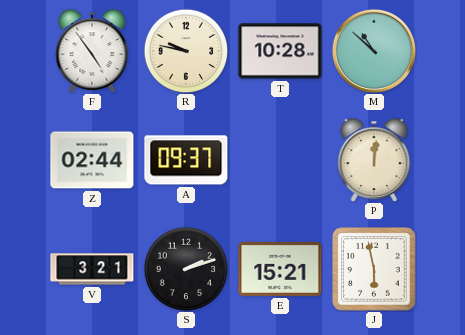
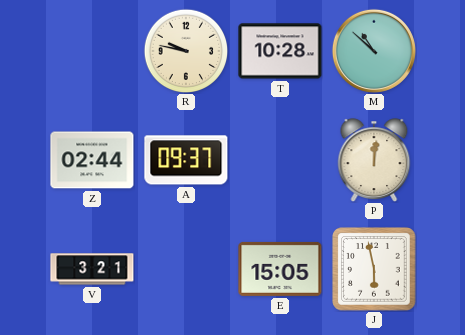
F: 4:54 -> none (92, 51)
S: 2:12 -> none (186, 269)
E: 15:21 -> 15:05 (280, 269)
